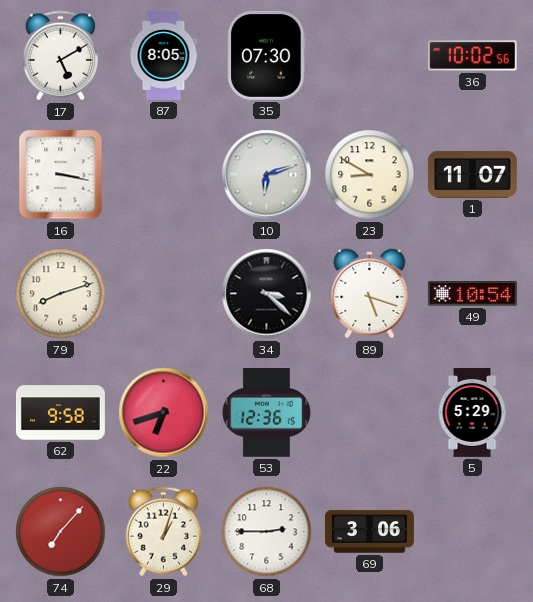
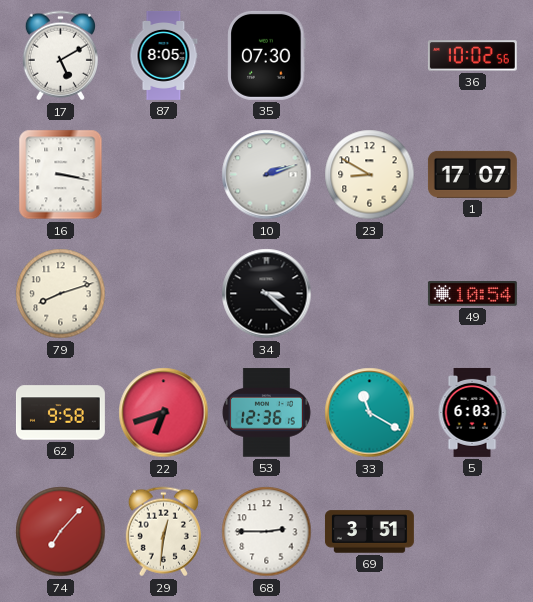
10: 6:12 -> 2:12 (267, 175)
1: 11:07 -> 17:07 (472, 174)
89: 5:18 -> none (370, 294)
33: none -> 11:20 (370, 413)
5: 5:29 -> 6:03 (472, 412)
29: 1:03 -> 12:31 (163, 532)
69: 3:06 -> 3:51 (369, 532)
